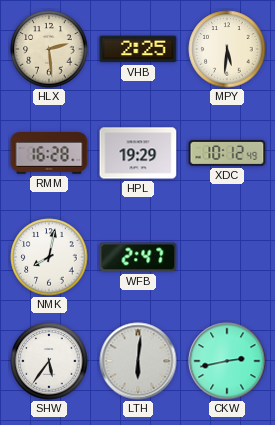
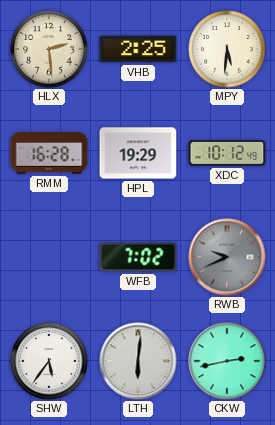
NMK: 8:02 -> none (49, 257)
WFB: 2:47 -> 7:02 (138, 257)
RWB: none -> 9:41 (227, 257)
